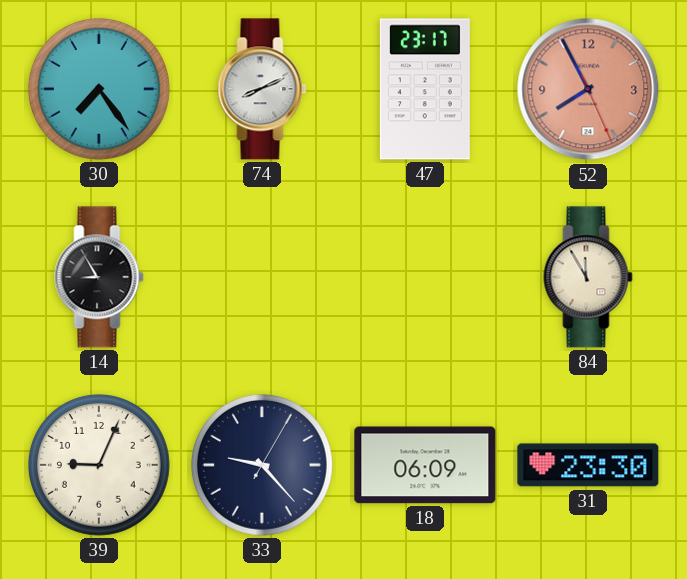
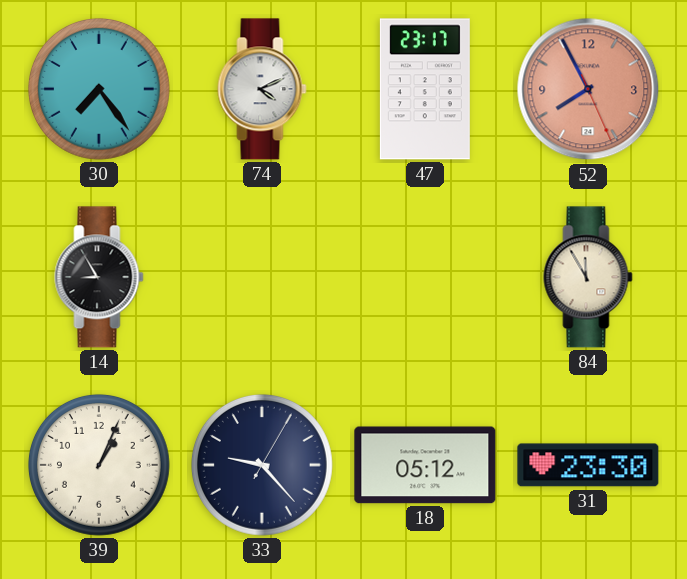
74: 8:11 -> 4:11 (262, 89)
39: 9:04 -> 1:04 (99, 465)
18: 06:09 -> 05:12 (425, 465)
